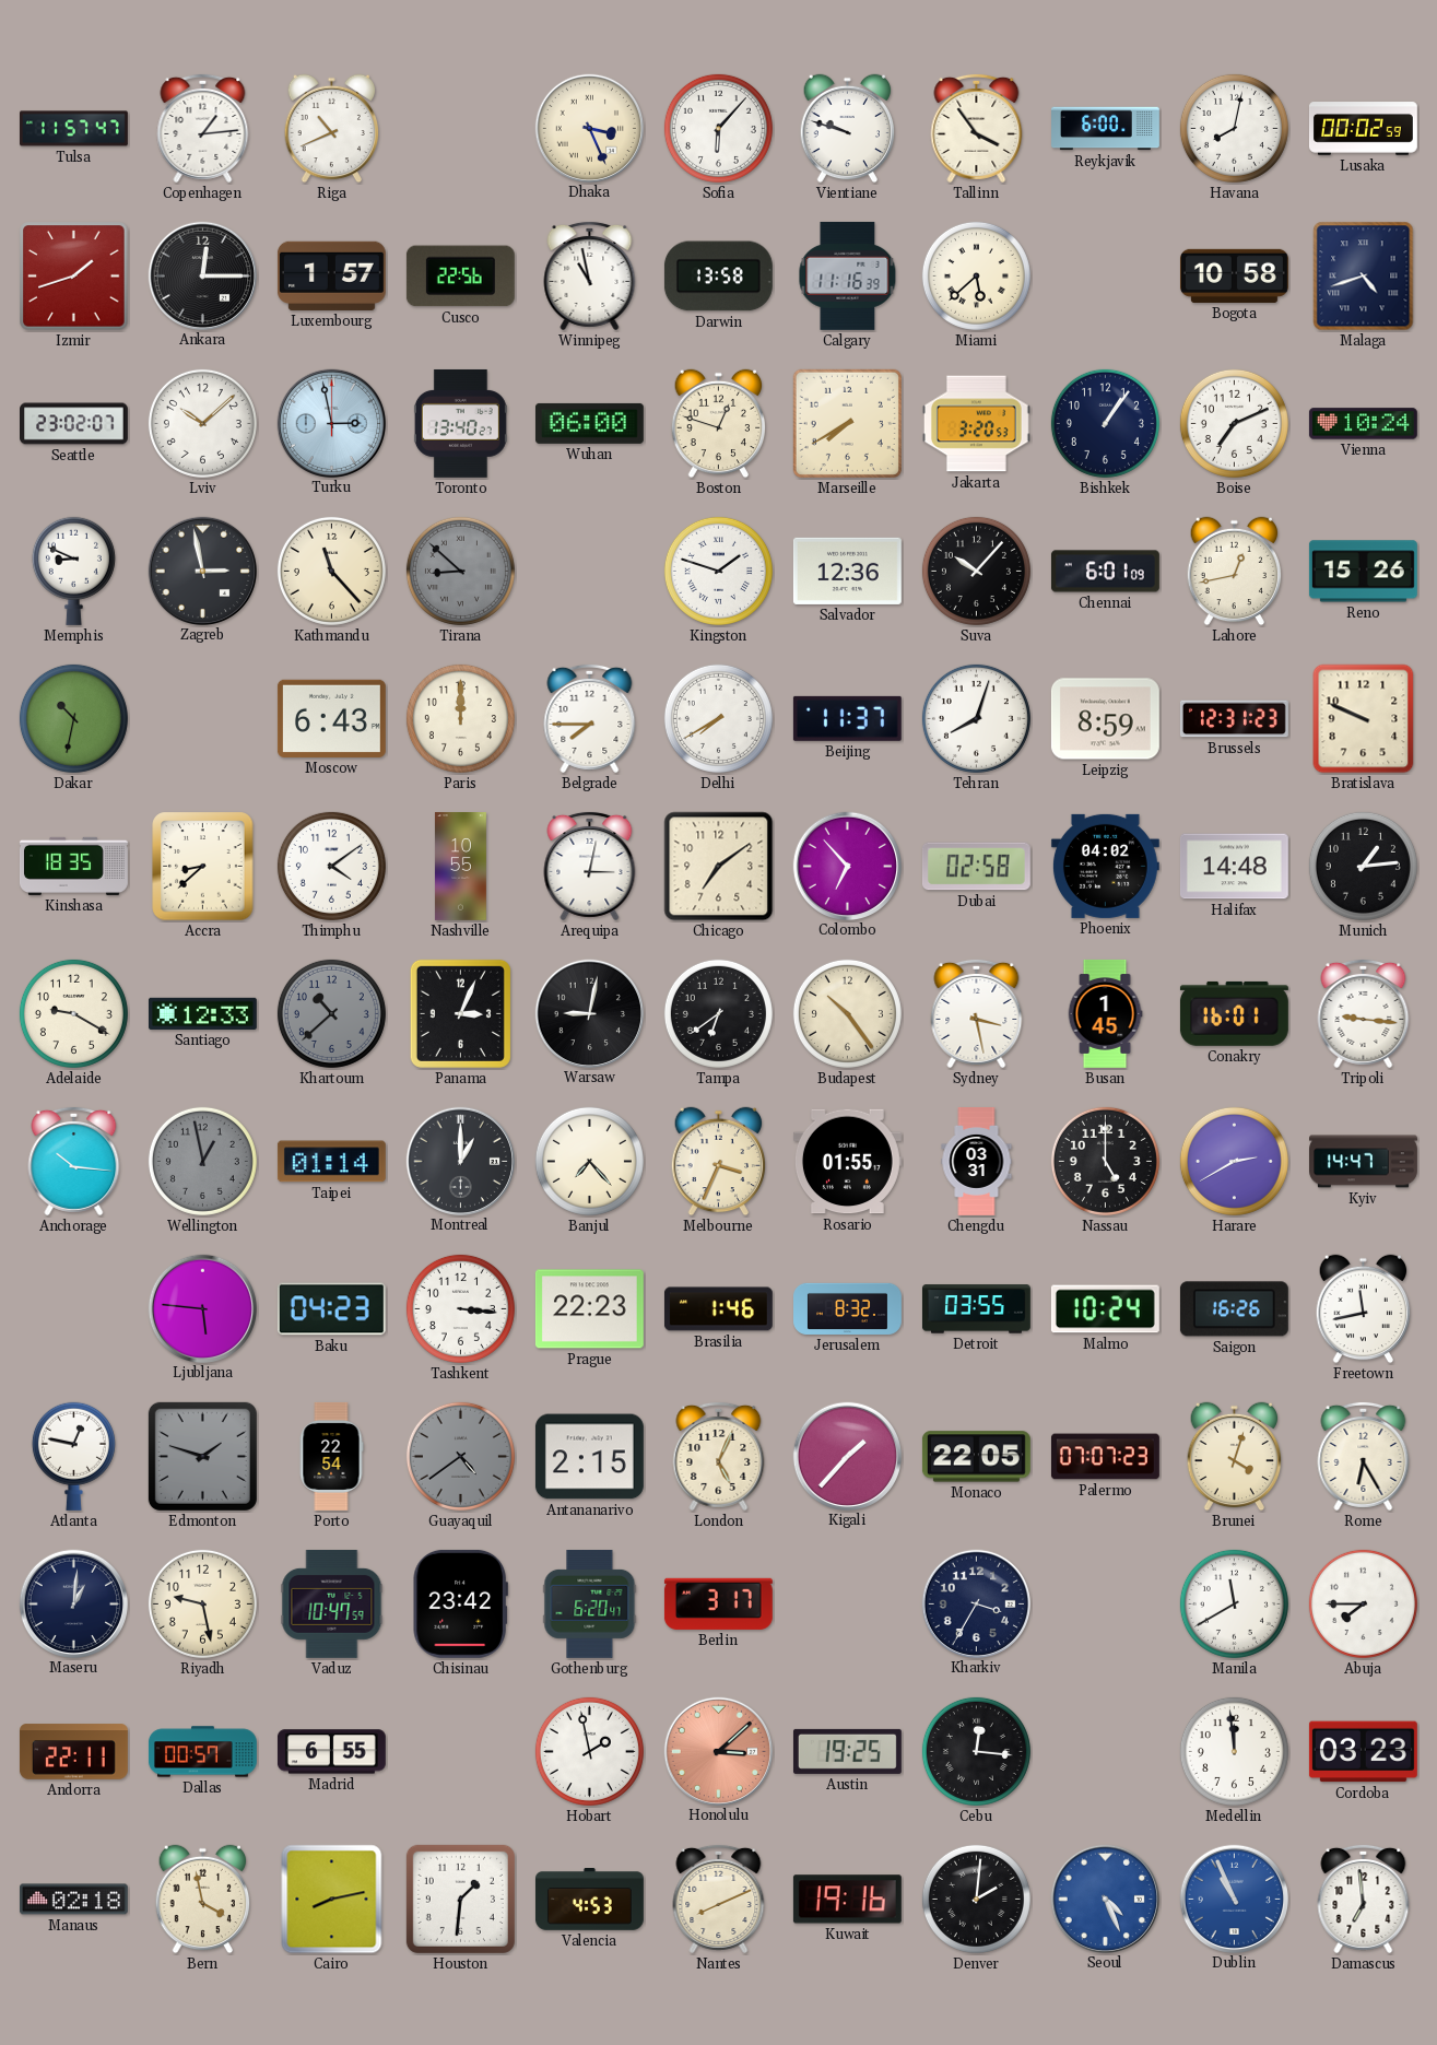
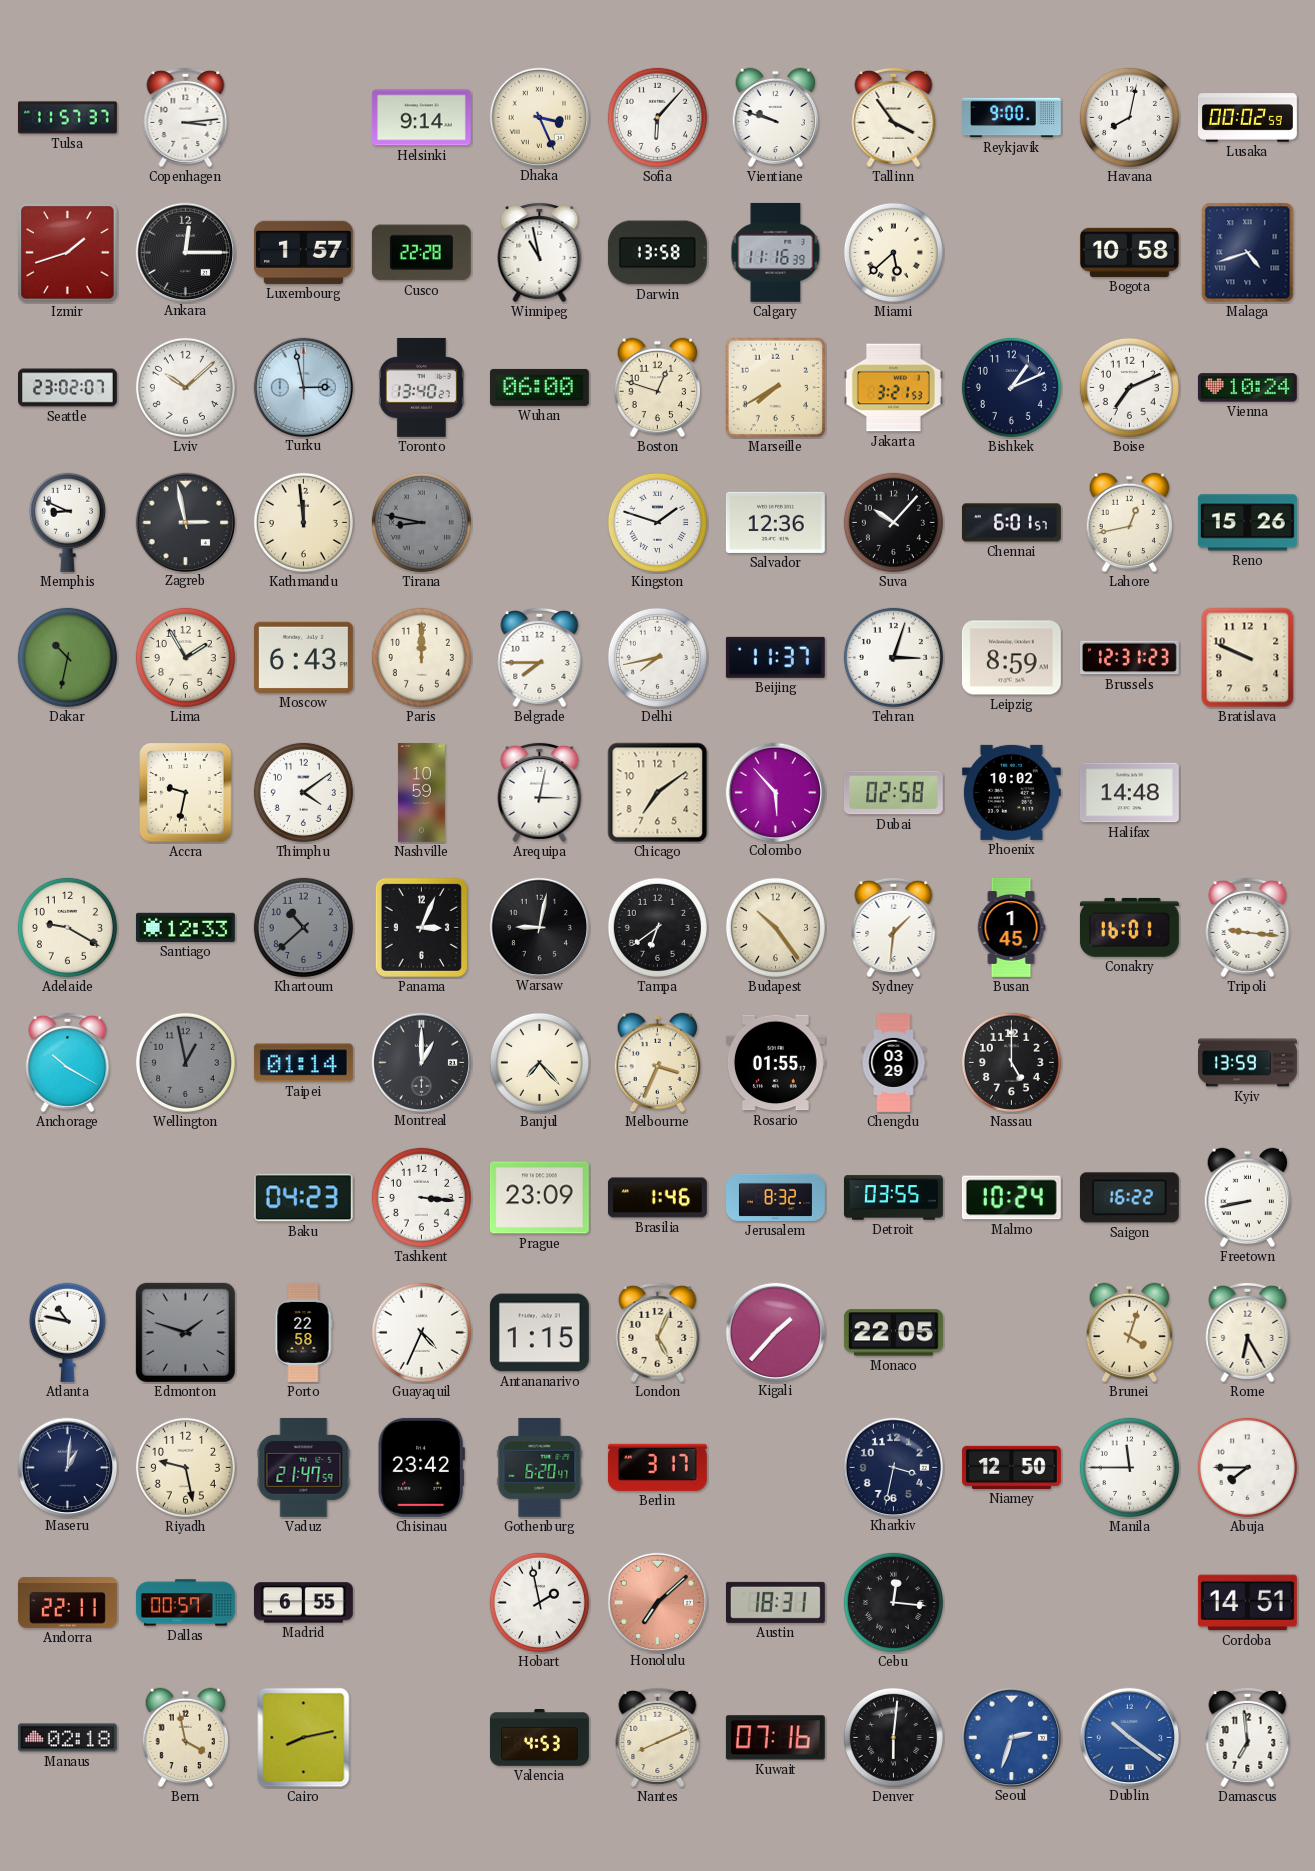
Tulsa: 11:57:47 -> 11:57:37 (67, 118)
Copenhagen: 1:14 -> 3:14 (186, 117)
Riga: 10:41 -> none (332, 129)
Helsinki: none -> 9:14 (421, 118)
Reykjavik: 6:00 -> 9:00 (1012, 118)
Cusco: 22:56 -> 22:28 (421, 253)
Jakarta: 3:20 -> 3:21 (893, 388)
Bishkek: 1:06 -> 1:11 (1011, 387)
Kathmandu: 11:23 -> 11:59 (303, 522)
Tirana: 8:52 -> 8:47 (421, 522)
Chennai: 6:01:09 -> 6:01:57 (1011, 523)
Lima: none -> 1:55 (185, 657)
Delhi: 7:40 -> 7:43 (657, 657)
Tehran: 8:03 -> 3:03 (893, 657)
Kinshasa: 18:35 -> none (73, 866)
Accra: 8:38 -> 9:32 (186, 793)
Nashville: 10:55 -> 10:59 (421, 793)
Colombo: 6:53 -> 5:53 (775, 792)
Phoenix: 04:02 -> 10:02 (1011, 792)
Munich: 1:14 -> none (1363, 866)
Sydney: 3:28 -> 1:31 (894, 927)
Anchorage: 10:16 -> 10:20 (68, 1062)
Chengdu: 03:31 -> 03:29 (894, 1063)
Harare: 2:40 -> none (1234, 1161)
Kyiv: 14:47 -> 13:59 (1248, 1063)
Ljubljana: 5:46 -> none (202, 1308)
Prague: 22:23 -> 23:09 (539, 1198)
Saigon: 16:26 -> 16:22 (1129, 1198)
Freetown: 11:43 -> 8:43 (1248, 1198)
Atlanta: 12:47 -> 10:47 (67, 1332)
Porto: 22:54 -> 22:58 (303, 1332)
Guayaquil: 4:39 -> 4:34 (421, 1332)
Guayaquil dial: grey -> white (421, 1332)
Antananarivo: 2:15 -> 1:15 (539, 1333)
Palermo: 07:07 -> none (1105, 1457)
Vaduz: 10:47 -> 21:47 (304, 1467)
Kharkiv: 3:35 -> 3:32 (893, 1467)
Niamey: none -> 12:50 (1011, 1467)
Manila: 11:40 -> 11:45 (1129, 1467)
Honolulu: 3:08 -> 7:08 (657, 1602)
Austin: 19:25 -> 18:31 (775, 1602)
Medellin: 11:59 -> none (1234, 1751)
Cordoba: 03:23 -> 14:51 (1247, 1603)
Houston: 1:31 -> none (460, 1899)
Kuwait: 19:16 -> 07:16 (775, 1738)
Denver: 2:01 -> 6:01 (893, 1737)
Seoul: 4:26 -> 2:33 (1011, 1737)
Dublin: 10:56 -> 10:21 (1129, 1737)
